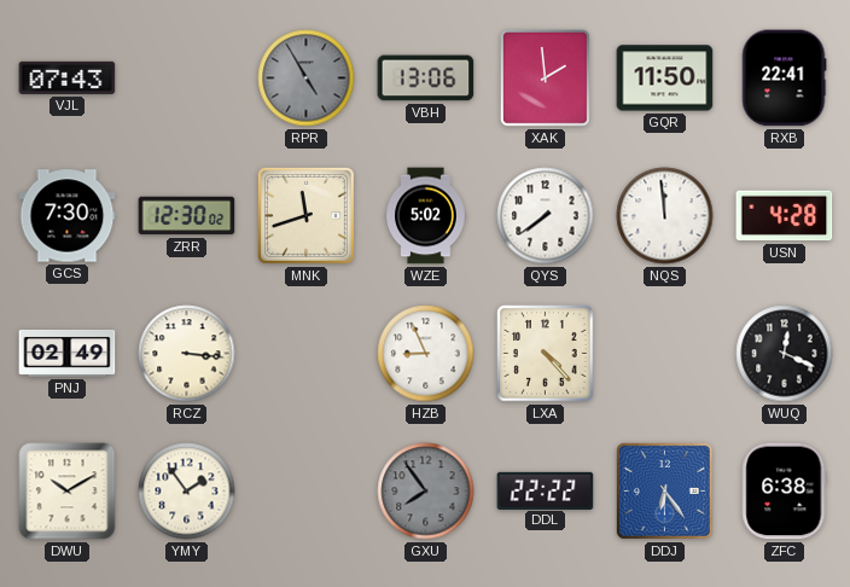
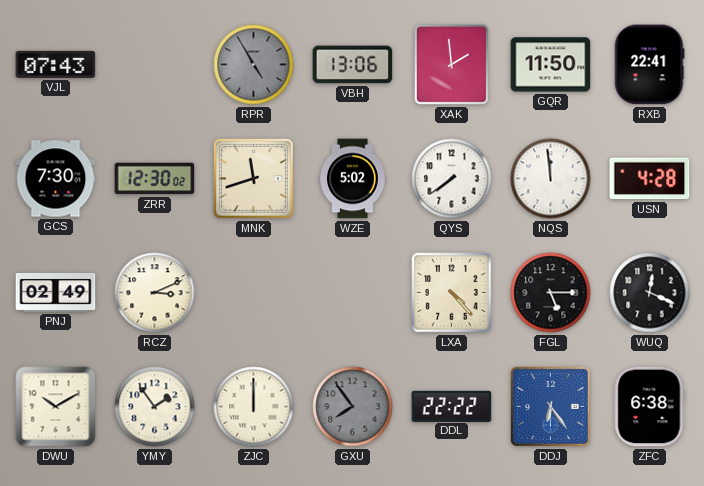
RCZ: 3:16 -> 3:11 (155, 293)
HZB: 8:56 -> none (426, 354)
FGL: none -> 5:15 (551, 293)
ZJC: none -> 12:00 (254, 407)
